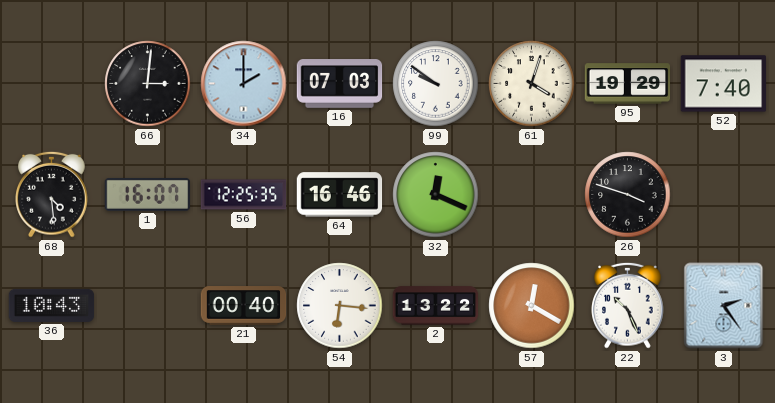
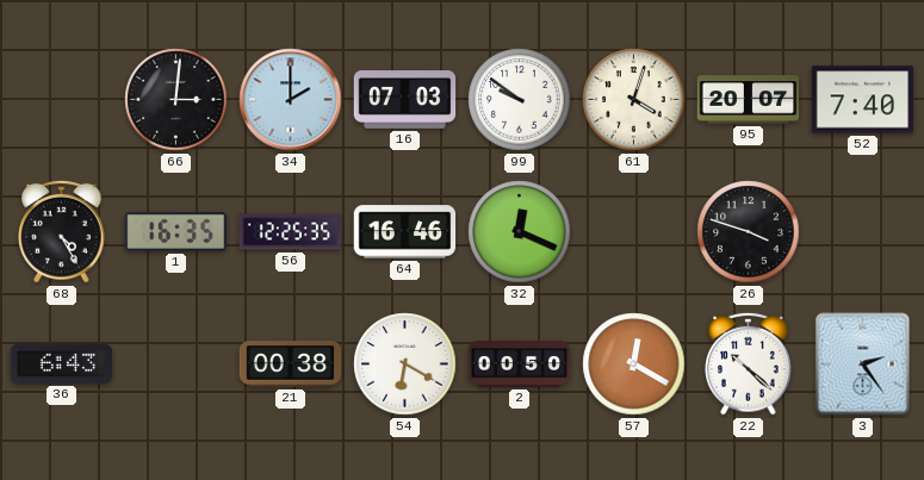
95: 19:29 -> 20:07 (749, 100)
68: 4:29 -> 4:25 (62, 231)
1: 16:07 -> 16:35 (176, 231)
36: 10:43 -> 6:43 (62, 363)
21: 00:40 -> 00:38 (291, 364)
54: 6:16 -> 6:20 (405, 364)
2: 13:22 -> 00:50 (520, 364)
22: 10:26 -> 10:22 (749, 363)
